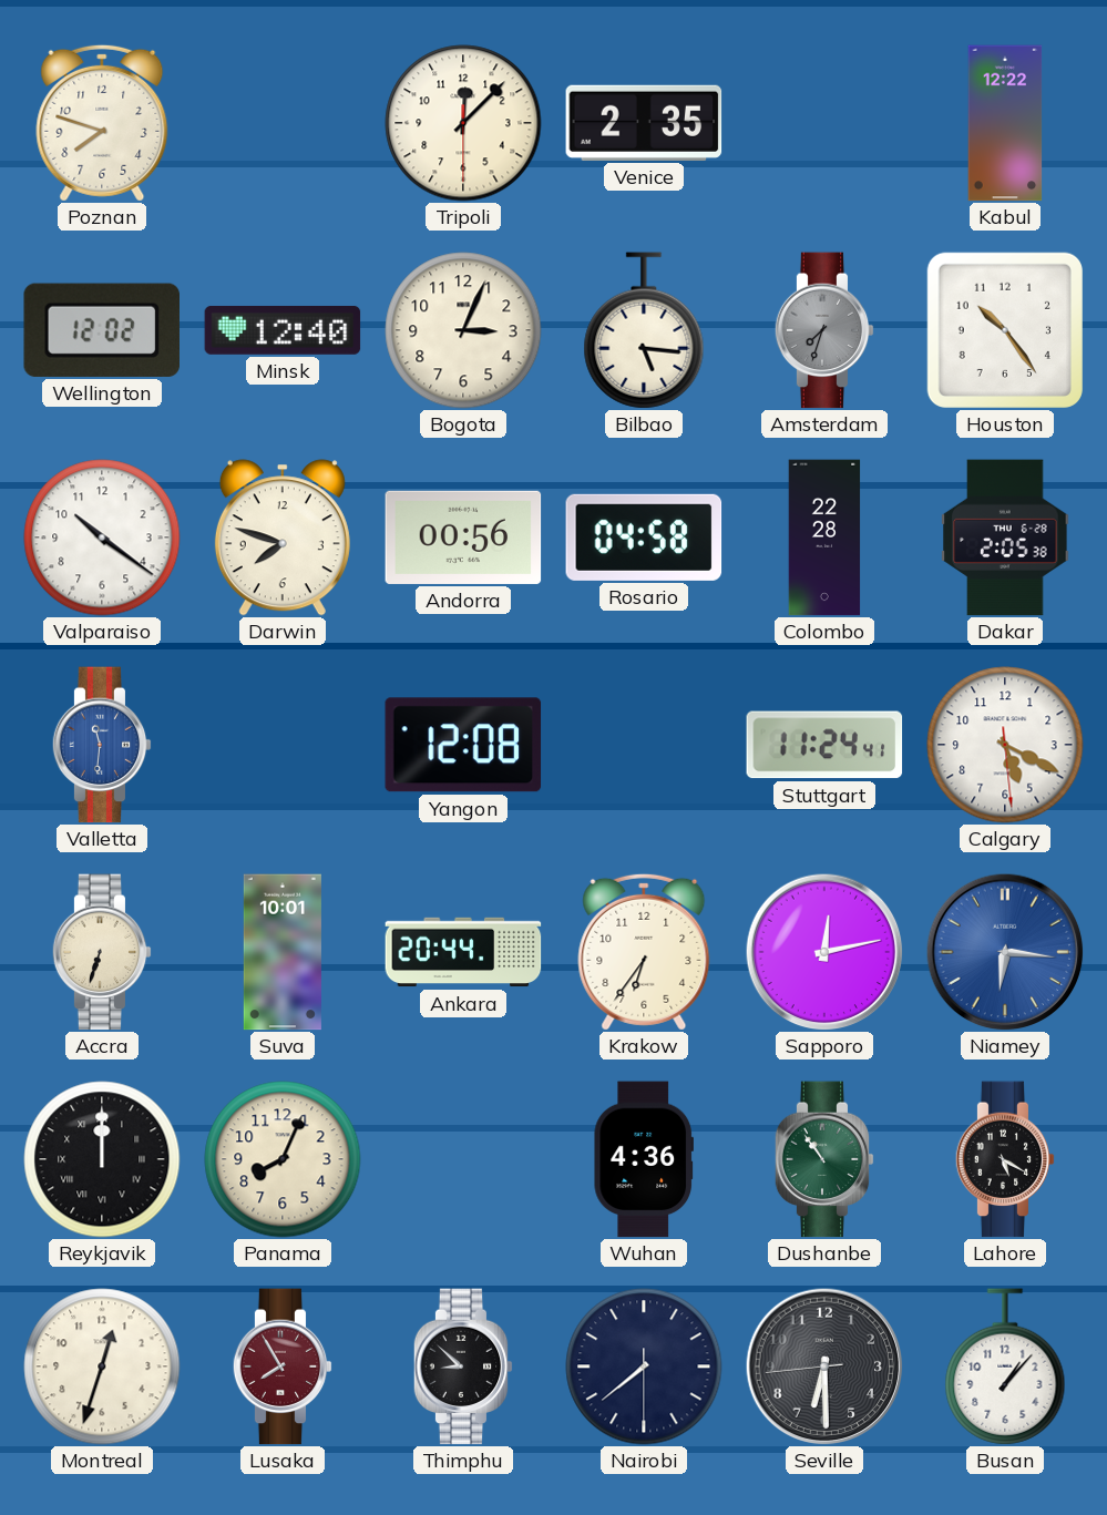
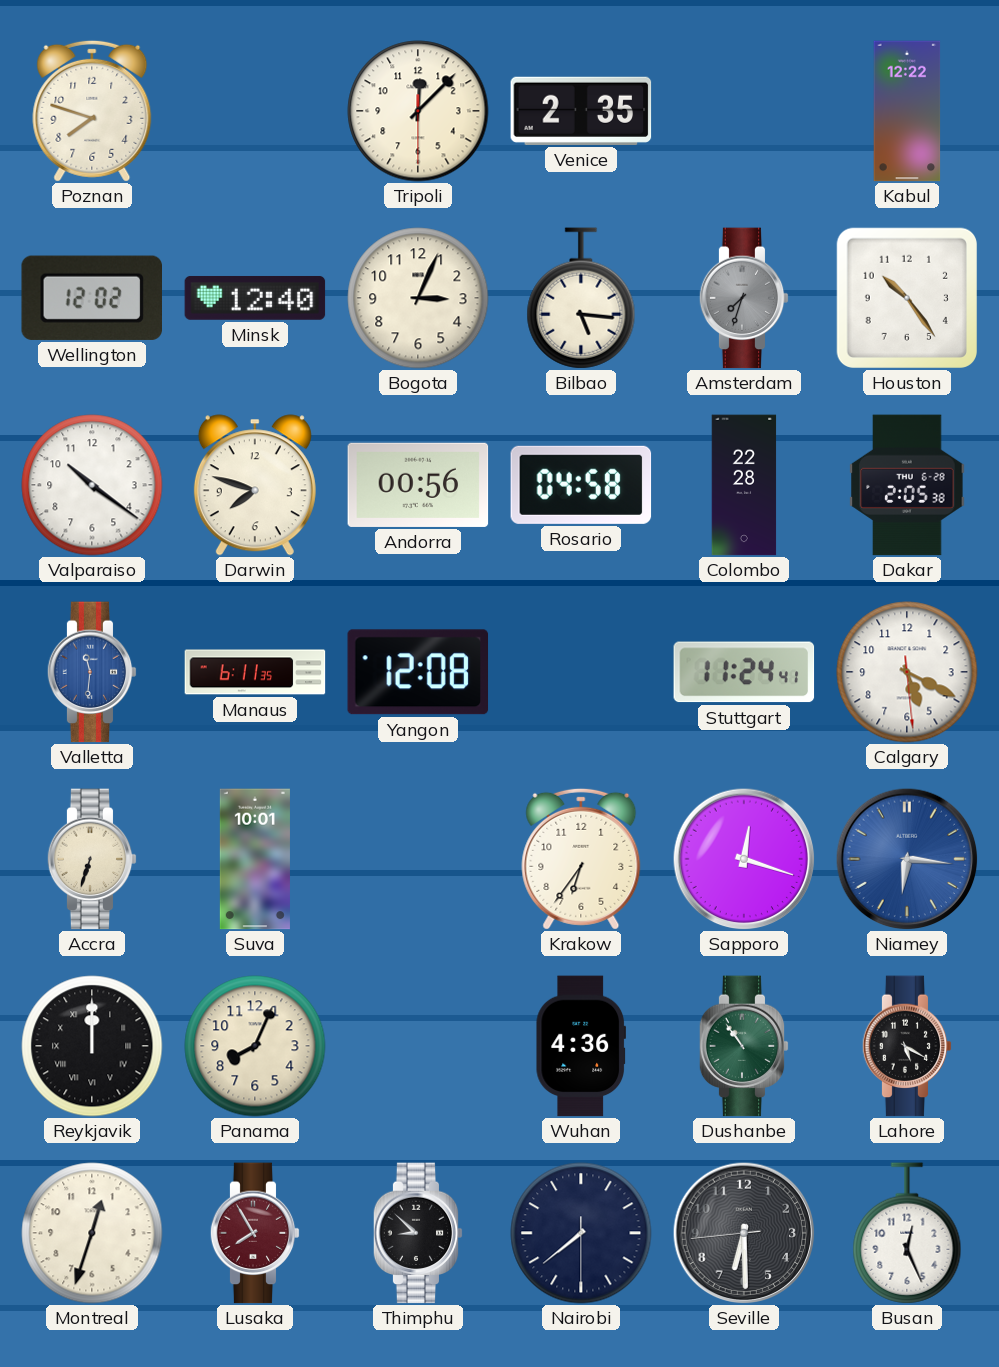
Manaus: none -> 6:11 (255, 672)
Ankara: 20:44 -> none (463, 952)
Sapporo: 12:13 -> 12:18 (744, 859)
Busan: 1:07 -> 12:26 (907, 1233)
